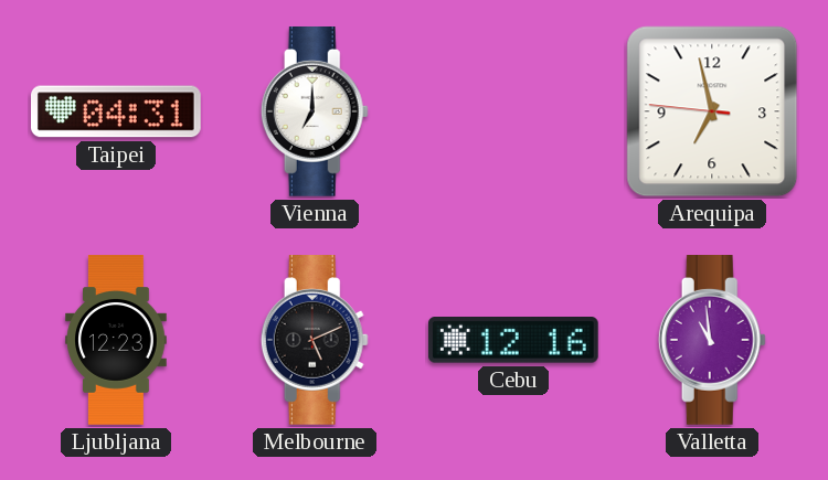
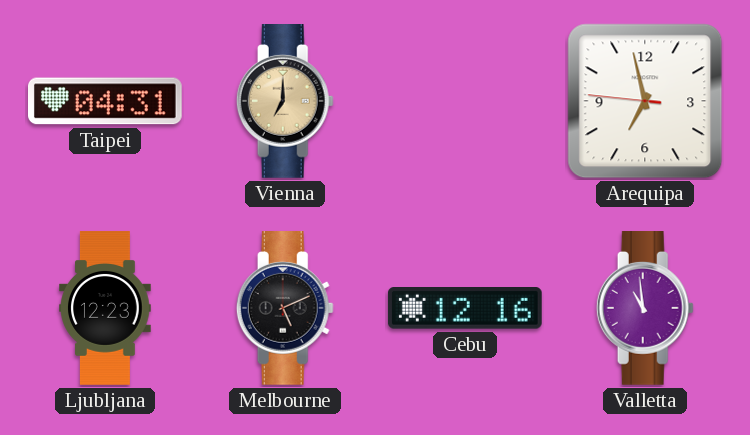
Vienna dial: white -> champagne (285, 102)
